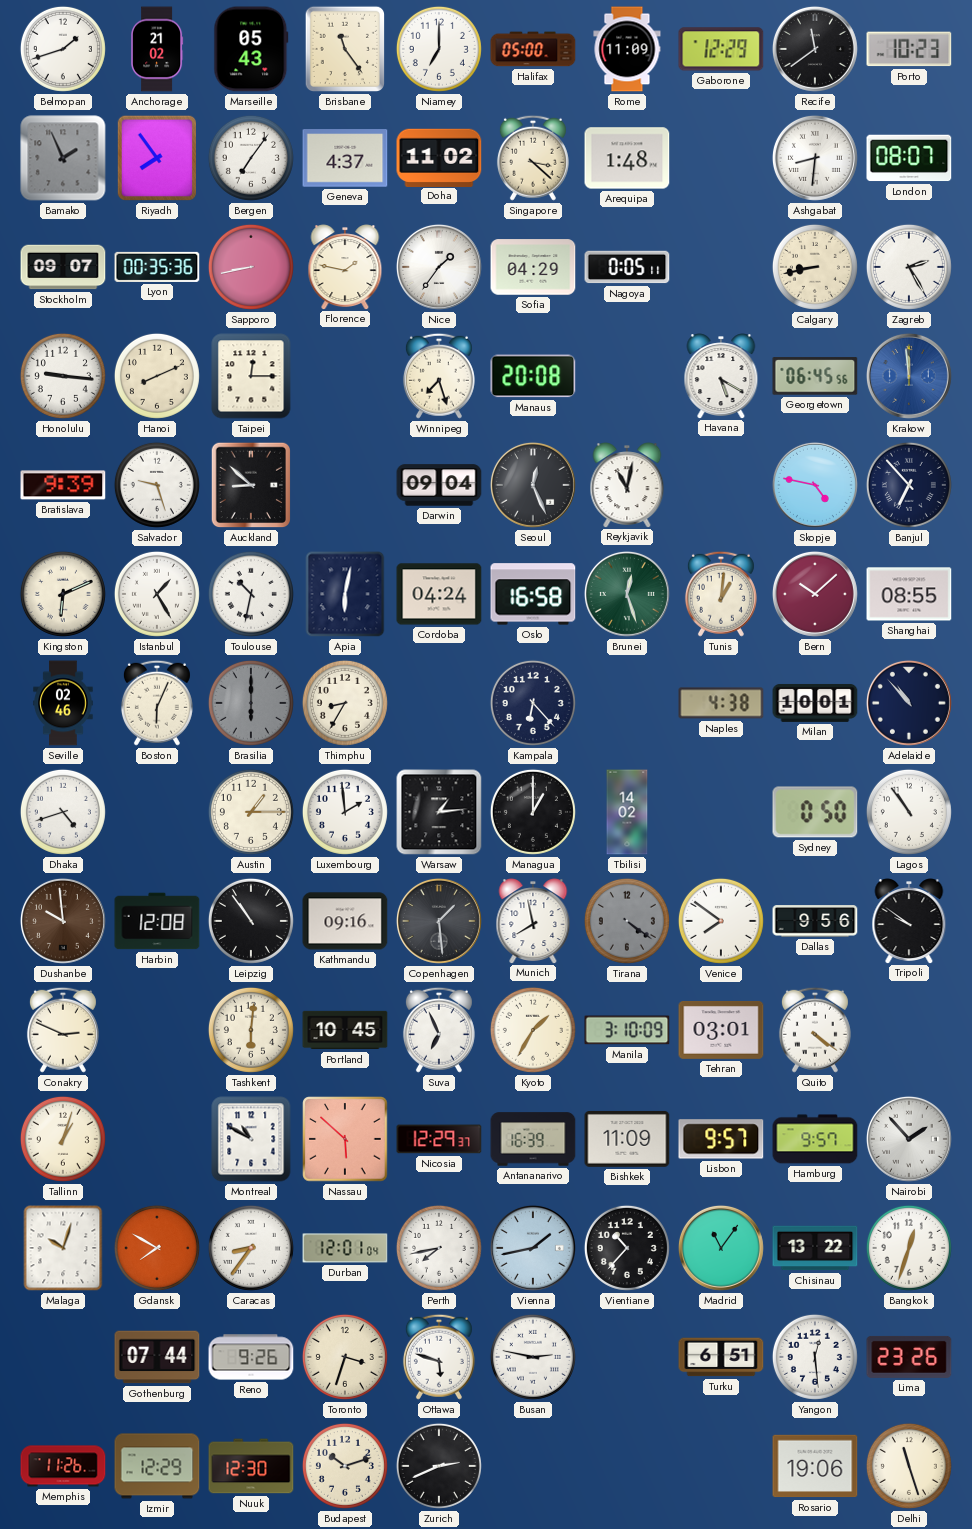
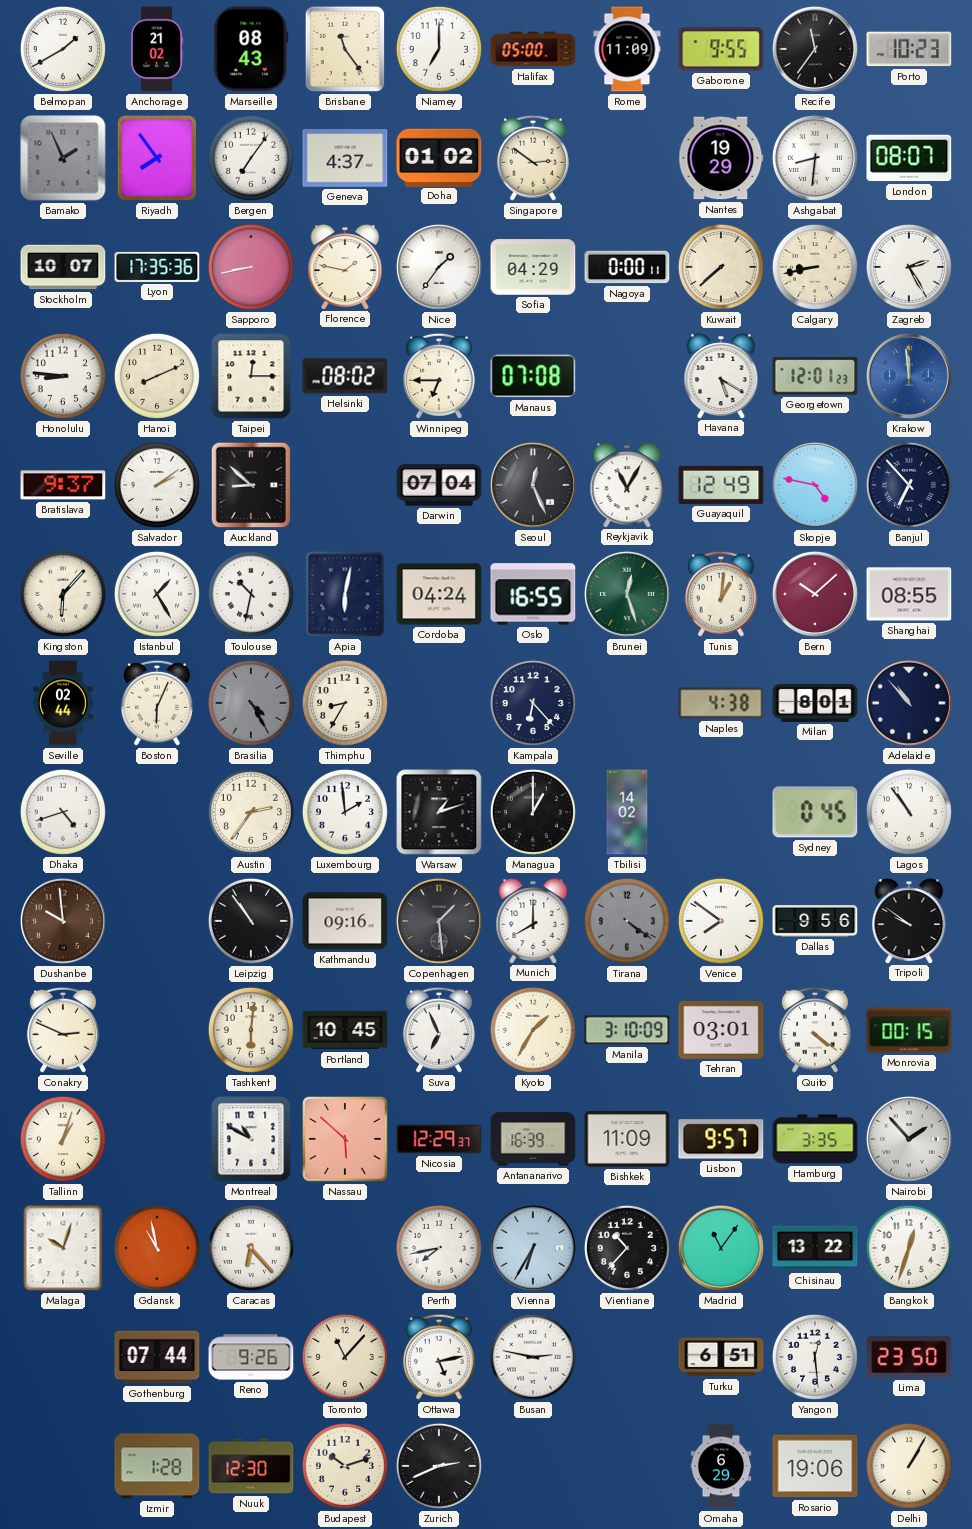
Belmopan: 1:42 -> 1:40 (63, 49)
Marseille: 05:43 -> 08:43 (251, 49)
Gaborone: 12:29 -> 9:55 (721, 49)
Recife: 11:39 -> 11:36 (815, 49)
Doha: 11:02 -> 01:02 (439, 157)
Singapore: 3:22 -> 2:51 (533, 158)
Arequipa: 1:48 -> none (627, 158)
Nantes: none -> 19:29 (721, 158)
Stockholm: 09:07 -> 10:07 (63, 267)
Lyon: 00:35 -> 17:35 (157, 267)
Nagoya: 0:05 -> 0:00 (627, 267)
Kuwait: none -> 7:38 (721, 267)
Honolulu: 9:16 -> 8:46 (63, 376)
Helsinki: none -> 08:02 (345, 376)
Winnipeg: 7:27 -> 6:45 (439, 376)
Manaus: 20:08 -> 07:08 (533, 376)
Georgetown: 06:45 -> 12:01 (815, 376)
Bratislava: 9:39 -> 9:37 (63, 485)
Salvador: 9:27 -> 2:09 (157, 485)
Darwin: 09:04 -> 07:04 (439, 485)
Reykjavik: 11:02 -> 11:05 (627, 485)
Guayaquil: none -> 12:49 (721, 485)
Kingston: 6:11 -> 6:07 (63, 594)
Oslo: 16:58 -> 16:55 (533, 594)
Seville: 02:46 -> 02:44 (63, 703)
Brasilia: 6:00 -> 4:25 (251, 703)
Milan: 10:01 -> 8:01 (815, 703)
Austin: 1:15 -> 2:36 (251, 812)
Warsaw: 1:14 -> 1:12 (439, 812)
Sydney: 0:50 -> 0:45 (815, 812)
Harbin: 12:08 -> none (157, 921)
Munich: 7:58 -> 8:00 (533, 921)
Monrovia: none -> 00:15 (909, 1030)
Hamburg: 9:57 -> 3:35 (815, 1139)
Gdansk: 7:50 -> 10:58 (157, 1248)
Caracas: 8:36 -> 6:23 (251, 1248)
Durban: 12:01 -> none (345, 1248)
Vienna: 1:43 -> 6:35 (533, 1248)
Toronto: 3:33 -> 11:07 (345, 1357)
Ottawa: 5:48 -> 5:13 (439, 1357)
Lima: 23:26 -> 23:50 (909, 1357)
Memphis: 11:26 -> none (63, 1466)
Izmir: 12:29 -> 1:28 (157, 1466)
Omaha: none -> 6:29 (721, 1466)
Delhi: 11:27 -> 1:05 (909, 1466)
